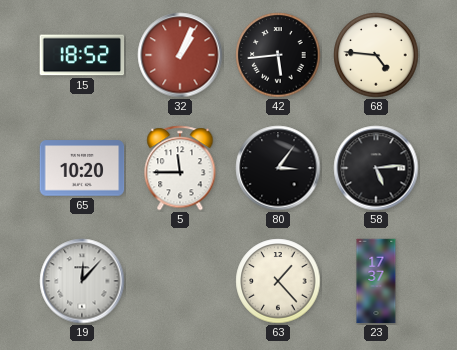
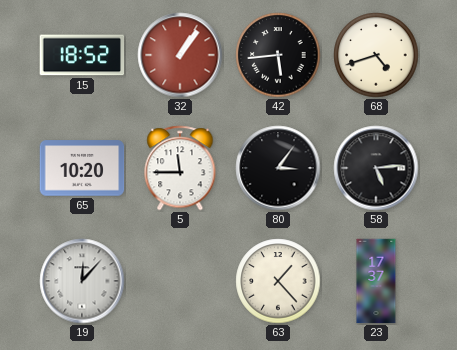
32: 1:04 -> 1:06 (180, 55)
68: 4:46 -> 4:42 (376, 55)
